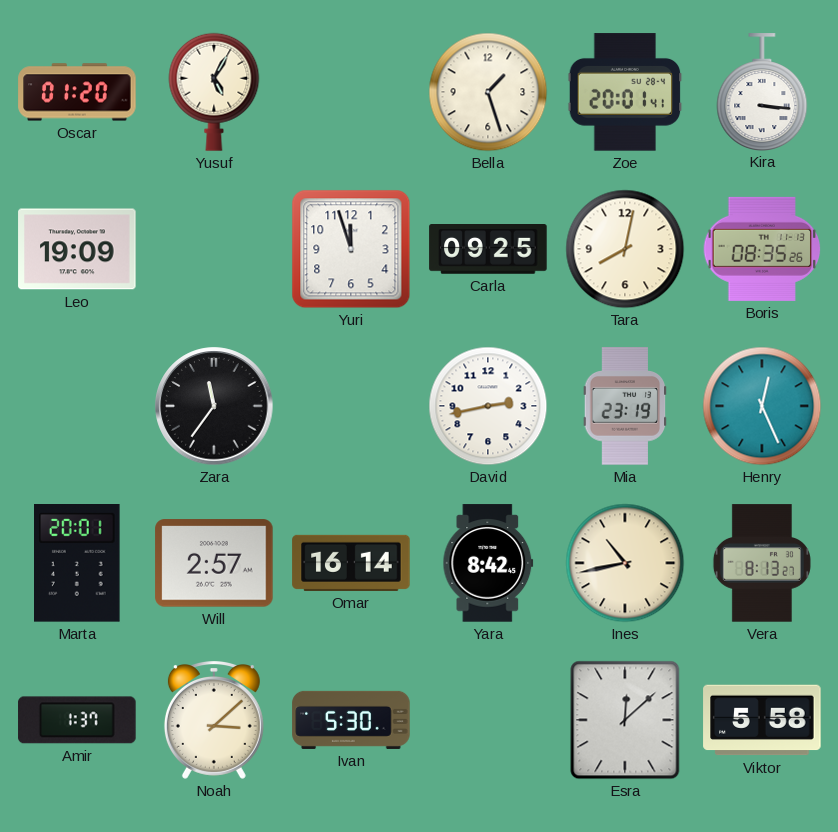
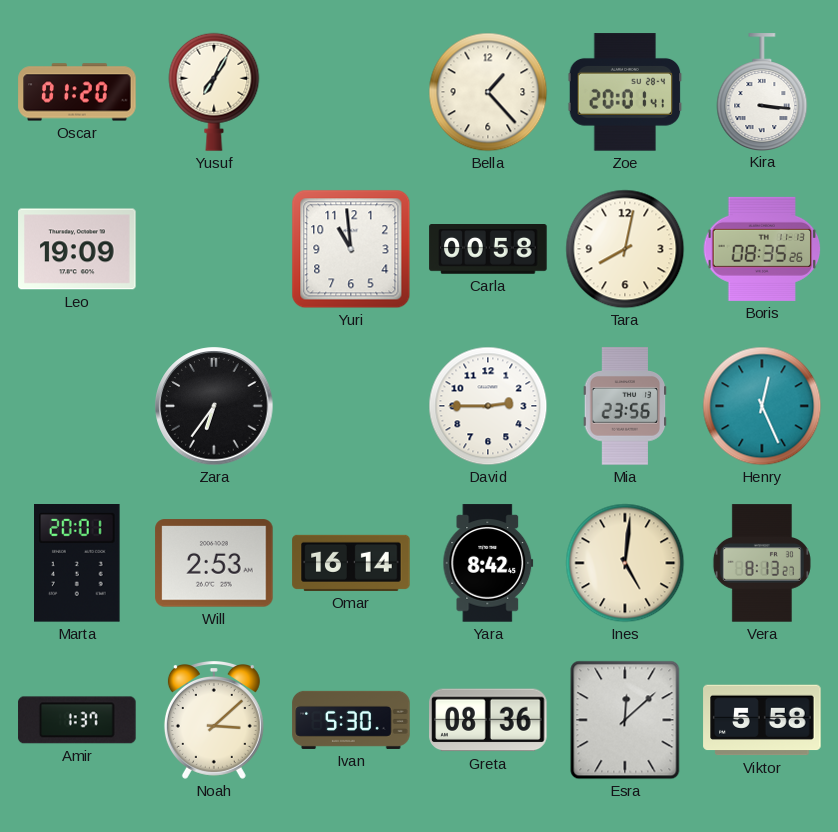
Yusuf: 5:05 -> 7:05 (214, 92)
Bella: 1:27 -> 1:23 (488, 92)
Yuri: 11:57 -> 10:59 (351, 249)
Carla: 09:25 -> 00:58 (488, 249)
Zara: 11:36 -> 6:36 (214, 406)
David: 2:43 -> 2:45 (488, 406)
Mia: 23:19 -> 23:56 (625, 406)
Will: 2:57 -> 2:53 (214, 563)
Ines: 10:43 -> 5:01 (625, 563)
Greta: none -> 08:36 (488, 720)
